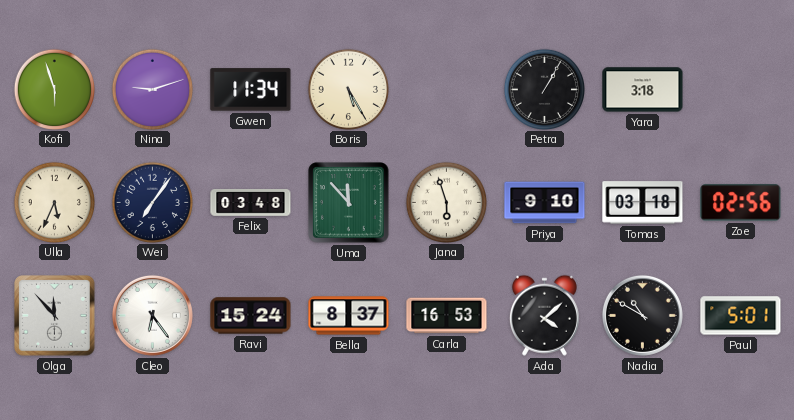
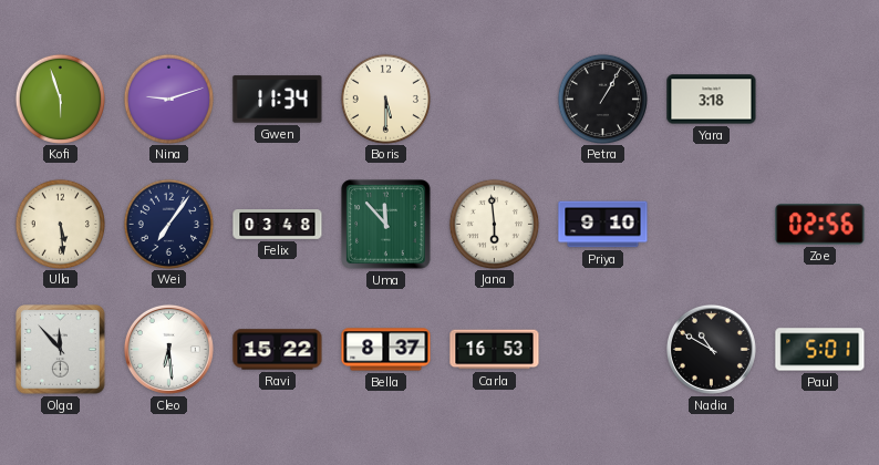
Boris: 5:25 -> 5:30 (385, 99)
Ulla: 5:34 -> 5:29 (60, 224)
Jana: 5:57 -> 5:59 (494, 224)
Tomas: 03:18 -> none (643, 203)
Cleo: 6:24 -> 6:29 (168, 349)
Ravi: 15:24 -> 15:22 (278, 350)
Ada: 4:08 -> none (544, 315)
